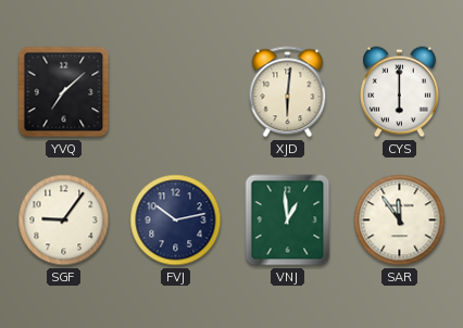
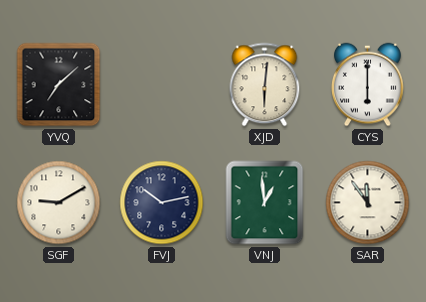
SGF: 9:06 -> 9:10 (59, 203)
